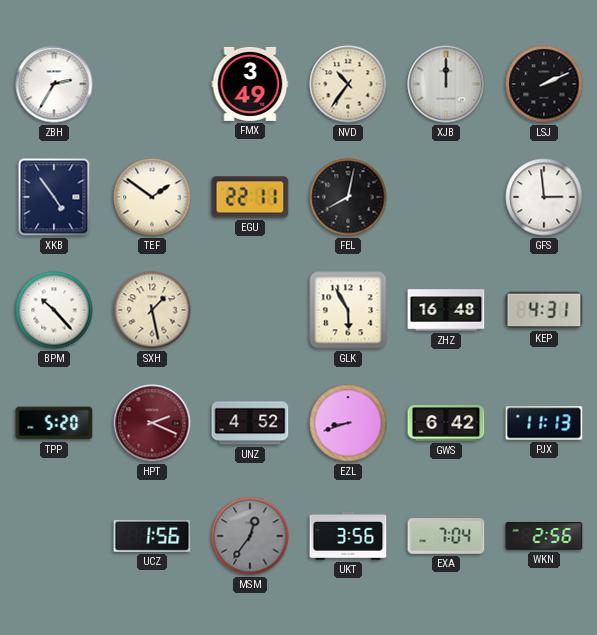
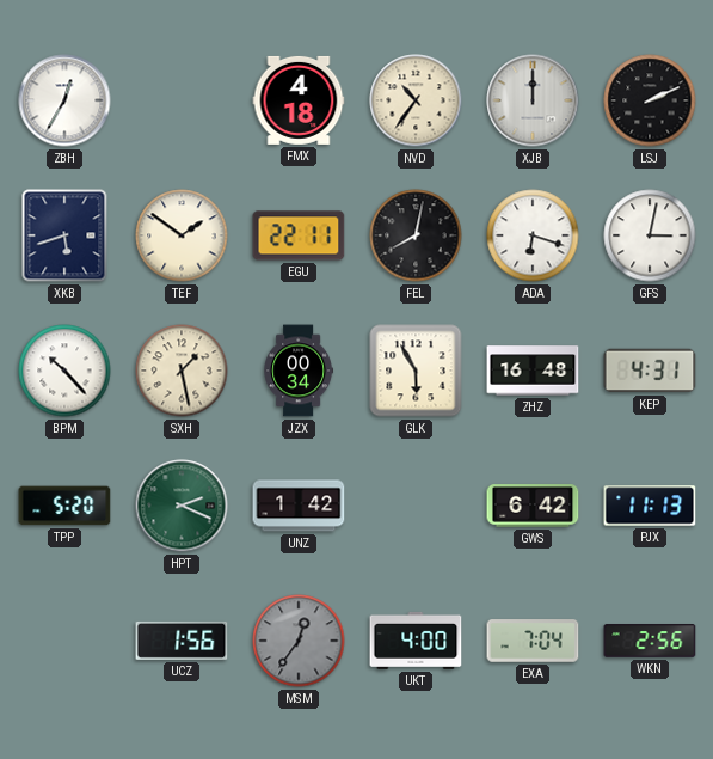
ZBH: 2:35 -> 12:35 (64, 100)
FMX: 3:49 -> 4:18 (299, 100)
XKB: 4:54 -> 5:42 (64, 235)
ADA: none -> 6:18 (533, 235)
GFS: 2:59 -> 3:02 (650, 235)
JZX: none -> 00:34 (297, 371)
HPT dial: burgundy -> green (182, 506)
UNZ: 4:52 -> 1:42 (299, 506)
EZL: 8:42 -> none (348, 423)
UKT: 3:56 -> 4:00 (416, 641)
